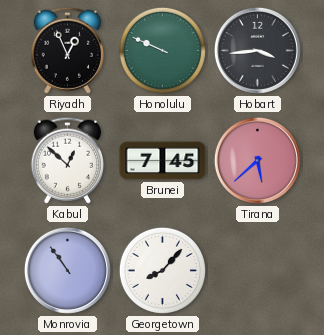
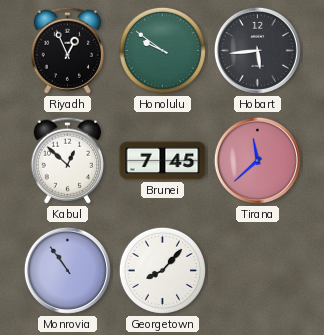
Honolulu: 9:49 -> 9:51 (162, 50)
Hobart: 3:44 -> 5:44 (257, 50)
Tirana: 5:38 -> 11:38 (257, 160)
